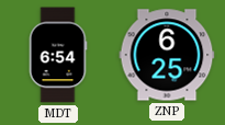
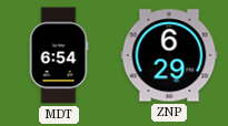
ZNP: 6:25 -> 6:29 (169, 55)
